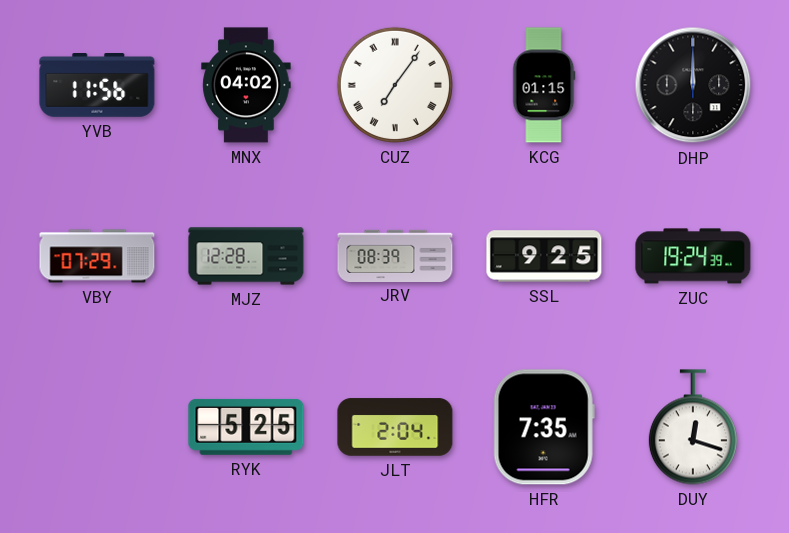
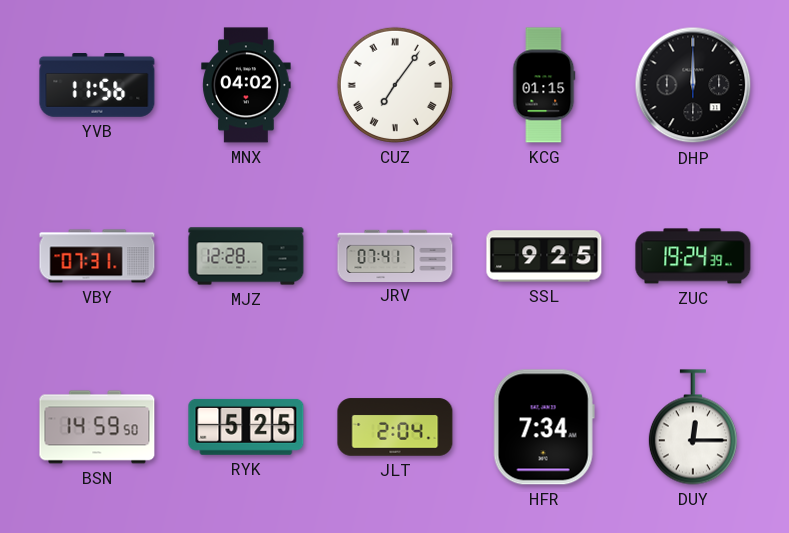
VBY: 07:29 -> 07:31 (97, 256)
JRV: 08:39 -> 07:41 (395, 255)
BSN: none -> 14:59 (97, 427)
HFR: 7:35 -> 7:34 (544, 427)
DUY: 12:18 -> 12:15 (693, 427)
